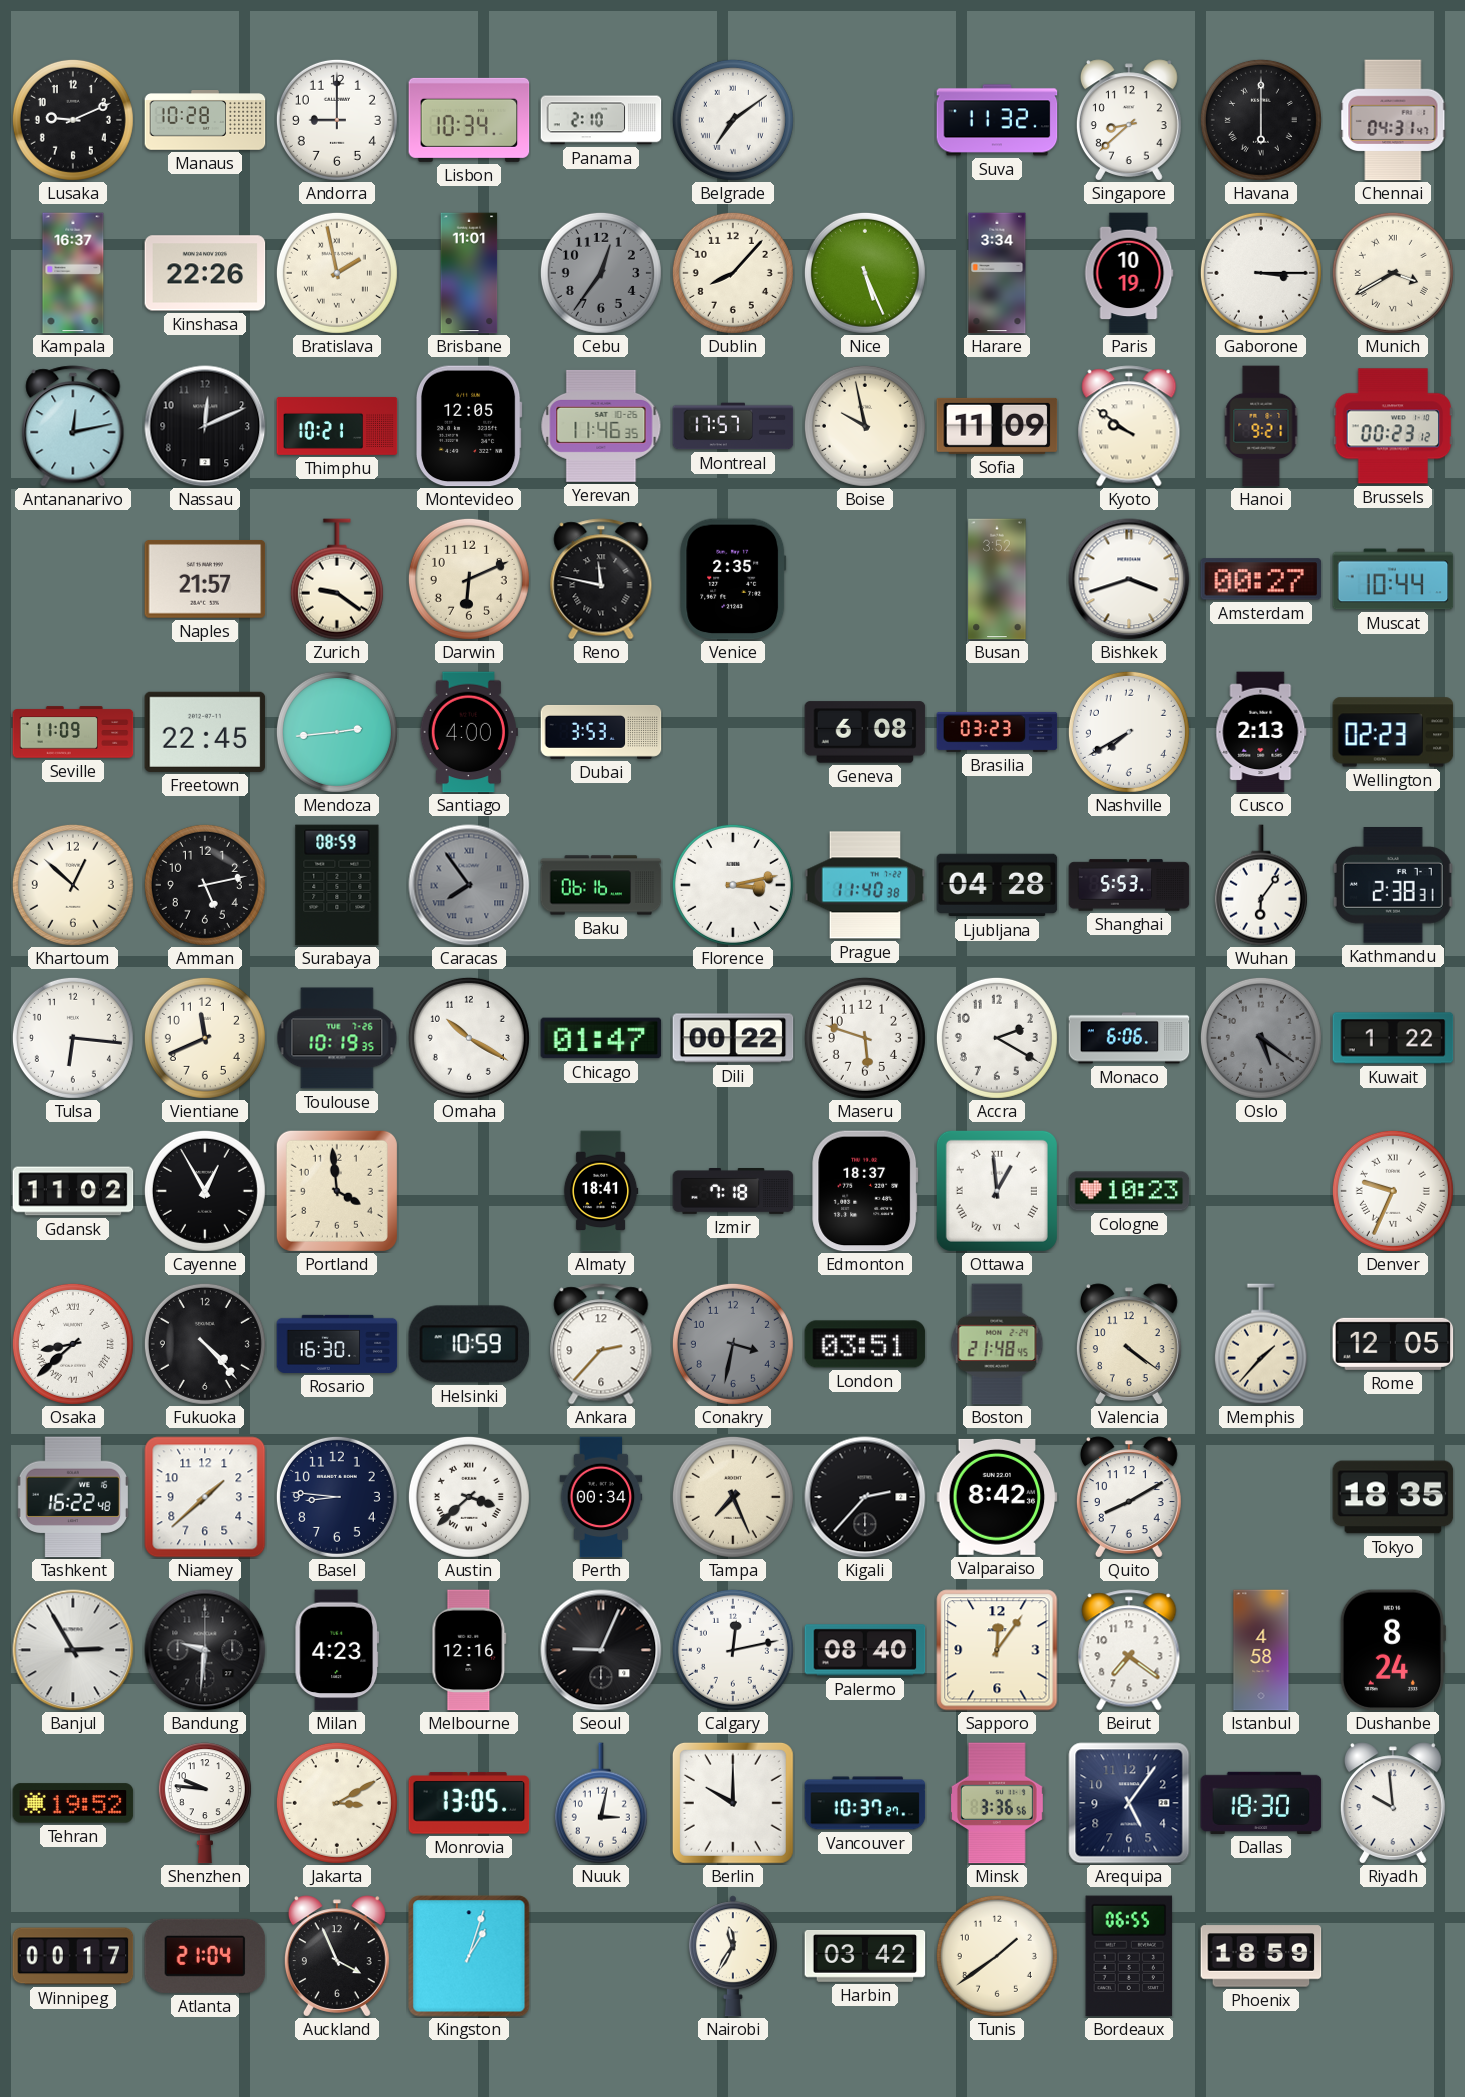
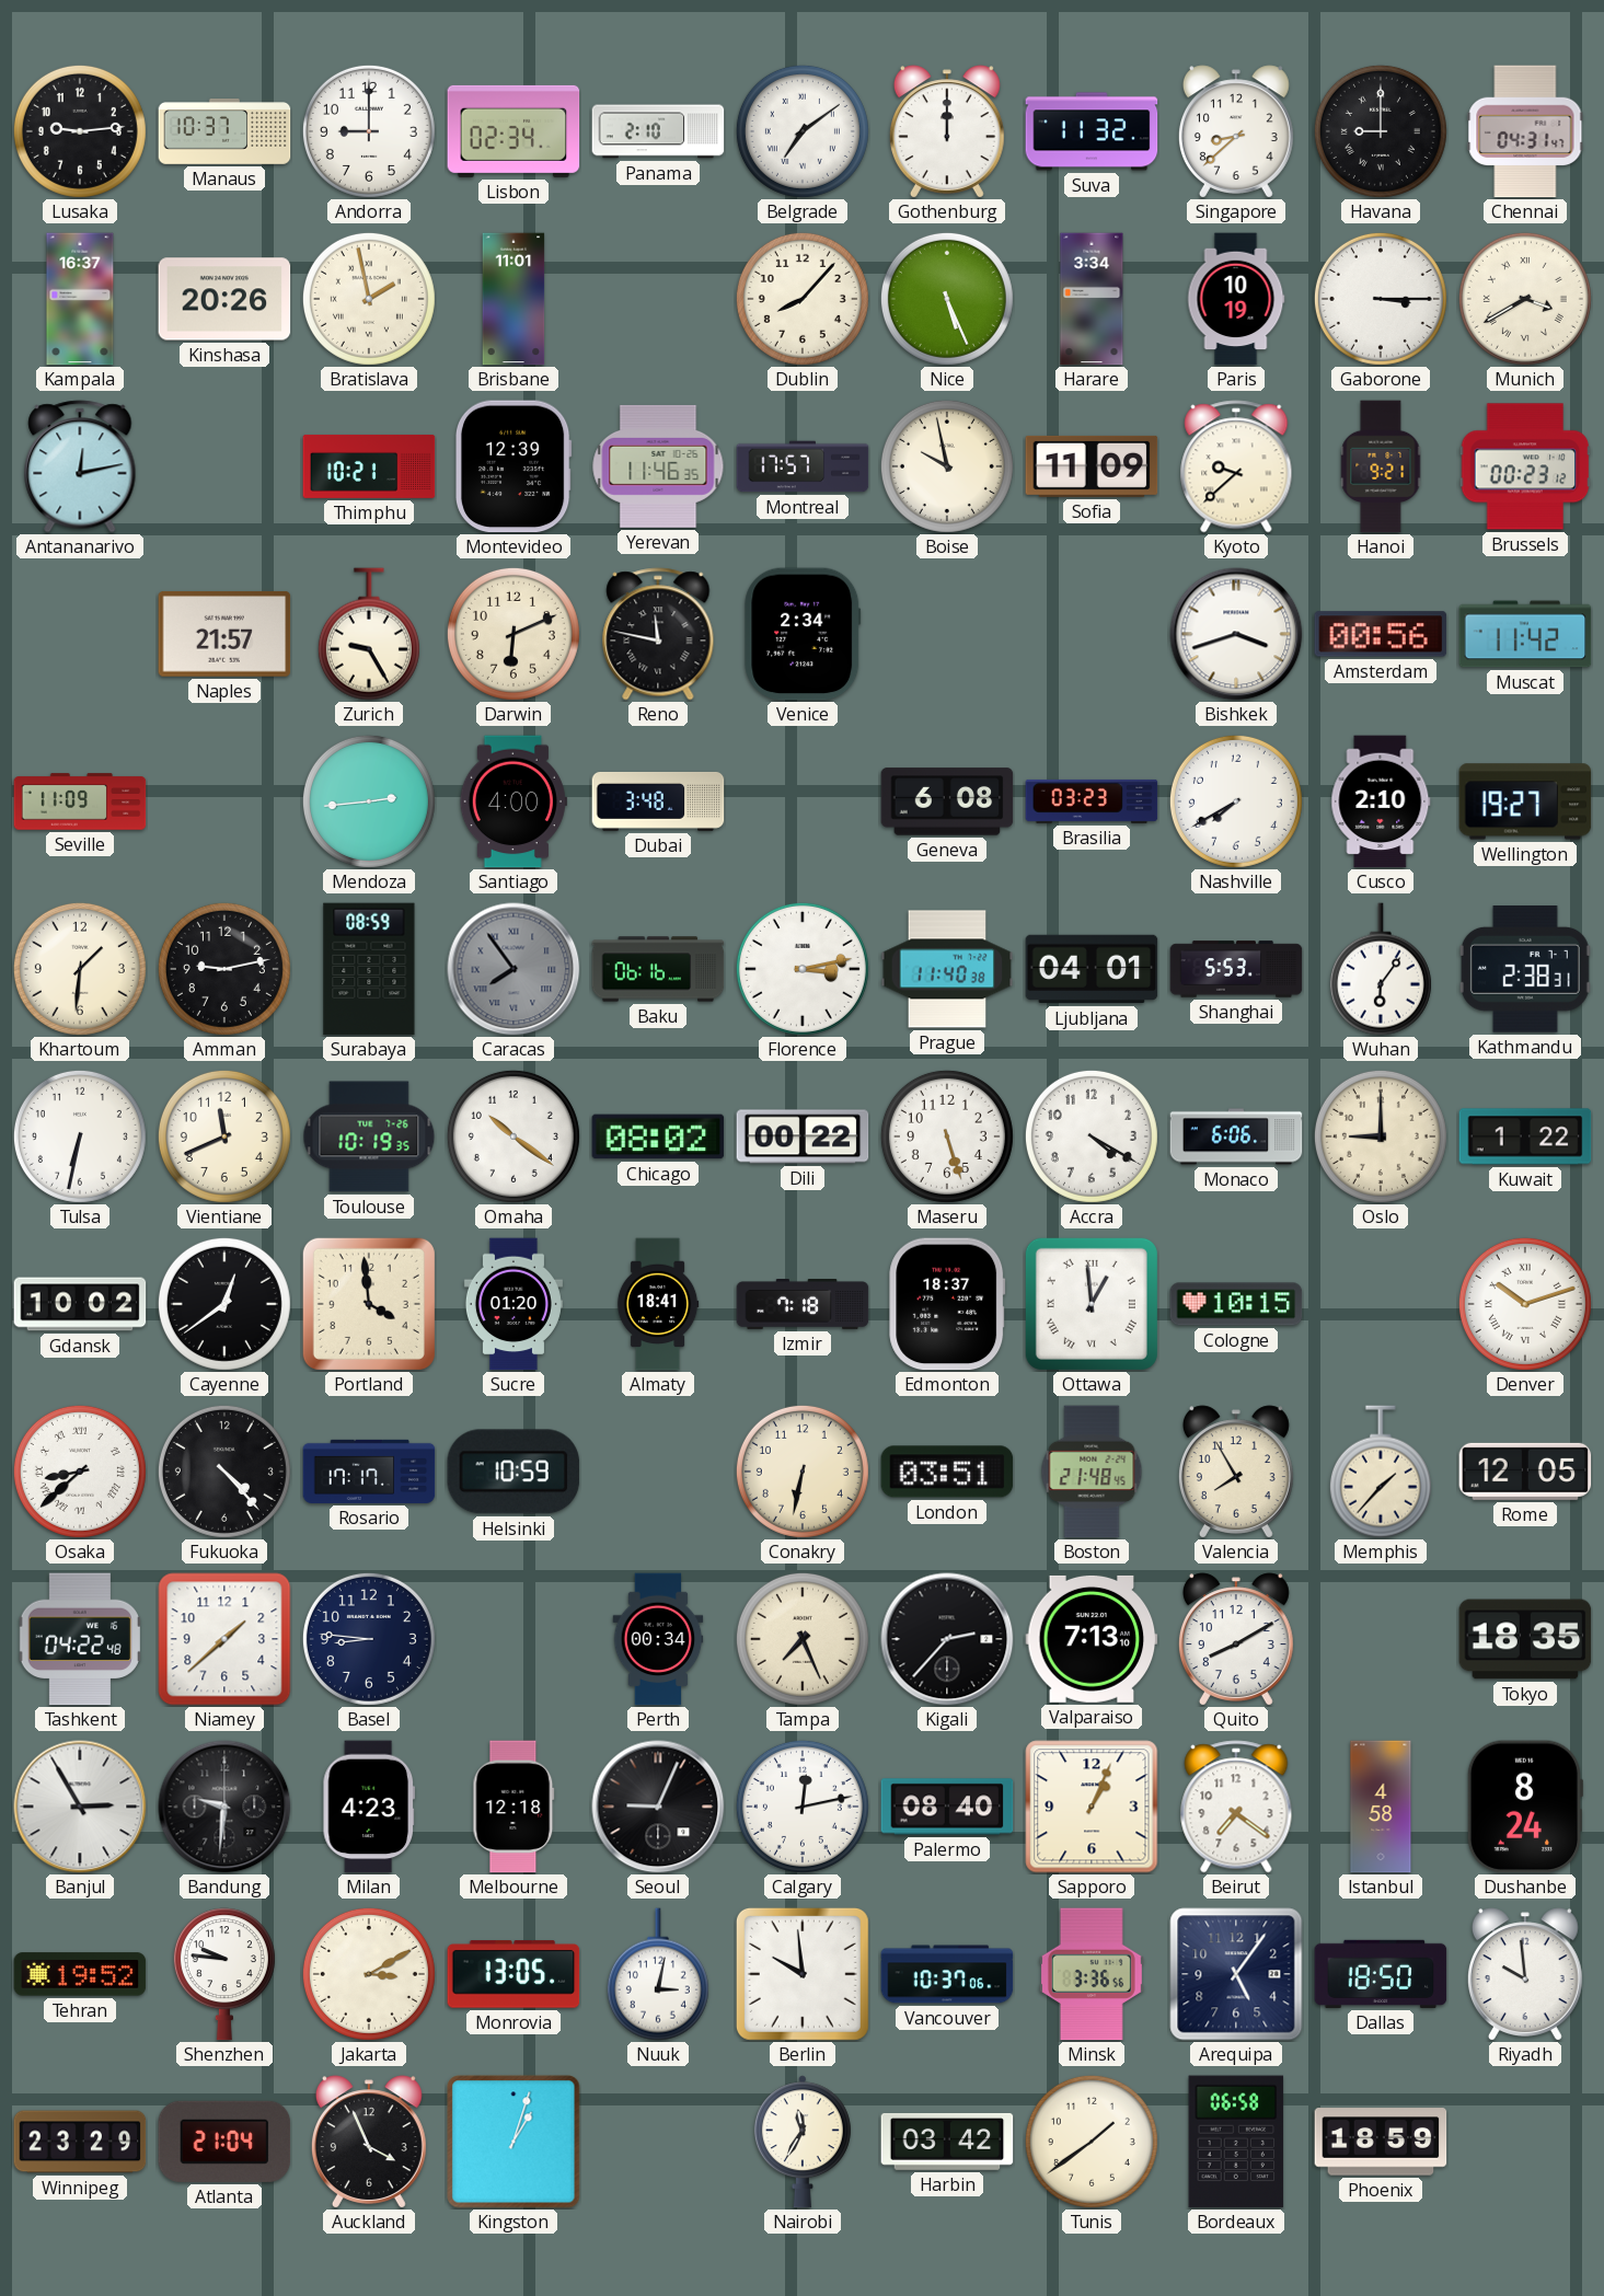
Lusaka: 9:11 -> 9:14 (80, 131)
Manaus: 10:28 -> 10:37 (224, 131)
Lisbon: 10:34 -> 02:34 (513, 131)
Gothenburg: none -> 12:00 (947, 131)
Havana: 6:00 -> 9:00 (1381, 131)
Kinshasa: 22:26 -> 20:26 (224, 299)
Cebu: 12:36 -> none (601, 273)
Nassau: 12:11 -> none (205, 426)
Montevideo: 12:05 -> 12:39 (513, 466)
Kyoto: 9:51 -> 9:38 (1236, 466)
Zurich: 9:21 -> 9:25 (369, 634)
Venice: 2:35 -> 2:34 (803, 634)
Busan: 3:52 -> none (997, 579)
Amsterdam: 00:27 -> 00:56 (1381, 634)
Muscat: 10:44 -> 11:42 (1525, 634)
Freetown: 22:45 -> none (205, 732)
Dubai: 3:53 -> 3:48 (658, 801)
Cusco: 2:13 -> 2:10 (1381, 801)
Wellington: 02:23 -> 19:27 (1525, 801)
Khartoum: 12:52 -> 1:31 (80, 969)
Amman: 5:13 -> 9:13 (224, 969)
Ljubljana: 04:28 -> 04:01 (1092, 969)
Tulsa: 6:16 -> 6:32 (80, 1137)
Omaha: 10:20 -> 10:21 (513, 1137)
Chicago: 01:47 -> 08:02 (658, 1137)
Maseru: 5:48 -> 5:27 (947, 1137)
Accra: 2:20 -> 4:20 (1092, 1137)
Oslo: 5:21 -> 9:00 (1381, 1137)
Oslo dial: grey -> cream (1381, 1137)
Gdansk: 11:02 -> 10:02 (80, 1304)
Cayenne: 12:55 -> 12:39 (224, 1304)
Sucre: none -> 01:20 (513, 1304)
Cologne: 10:23 -> 10:15 (1236, 1304)
Denver: 9:34 -> 10:12 (1525, 1304)
Rosario: 16:30 -> 17:17 (369, 1472)
Ankara: 2:37 -> none (601, 1344)
Conakry: 3:32 -> 6:32 (803, 1472)
Conakry dial: grey -> cream (803, 1472)
Valencia: 4:21 -> 7:55 (1236, 1472)
Tashkent: 16:22 -> 04:22 (80, 1639)
Austin: 3:38 -> none (469, 1497)
Valparaiso: 8:42 -> 7:13 (1092, 1639)
Melbourne: 12:16 -> 12:18 (513, 1807)
Sapporo: 12:06 -> 1:04 (1092, 1807)
Berlin: 10:00 -> 9:59 (803, 1974)
Vancouver: 10:37:27 -> 10:37:06 (947, 1974)
Dallas: 18:30 -> 18:50 (1381, 1974)
Winnipeg: 00:17 -> 23:29 (80, 2142)
Bordeaux: 06:55 -> 06:58 (1236, 2142)
